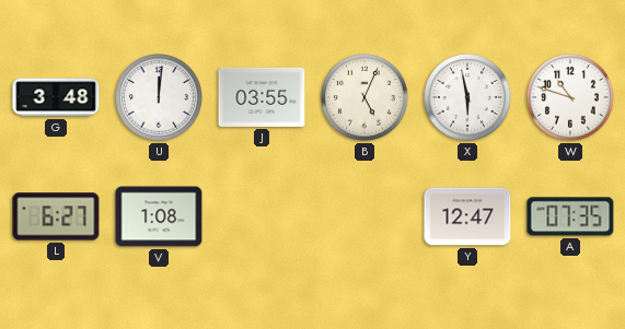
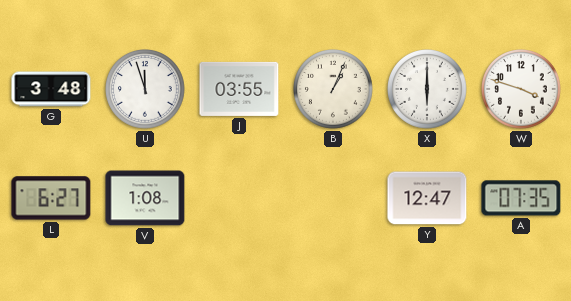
U: 12:01 -> 11:57 (146, 90)
B: 5:04 -> 1:04 (334, 90)
X: 5:58 -> 6:00 (428, 90)
W: 10:48 -> 3:48 (522, 90)
